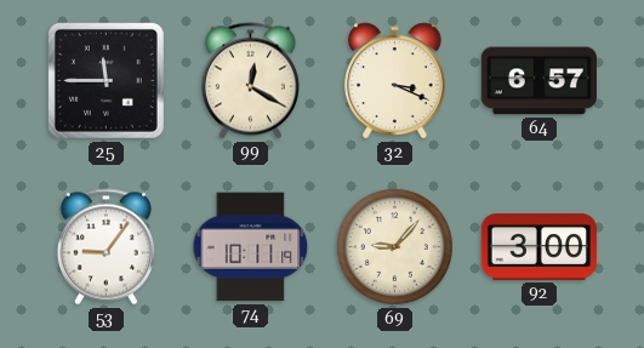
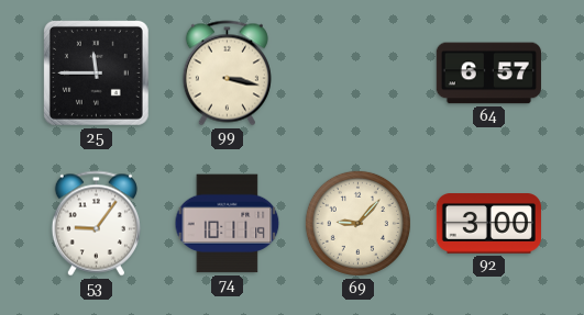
99: 12:20 -> 3:17 (227, 74)
32: 3:19 -> none (395, 81)
